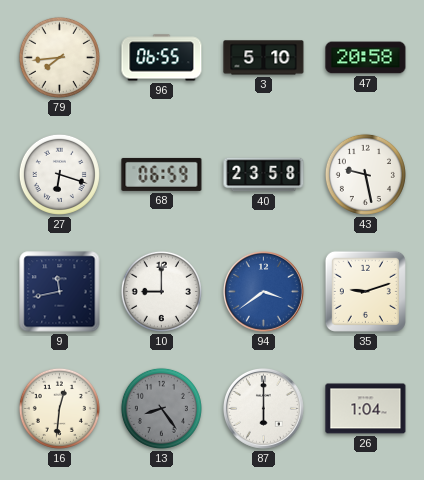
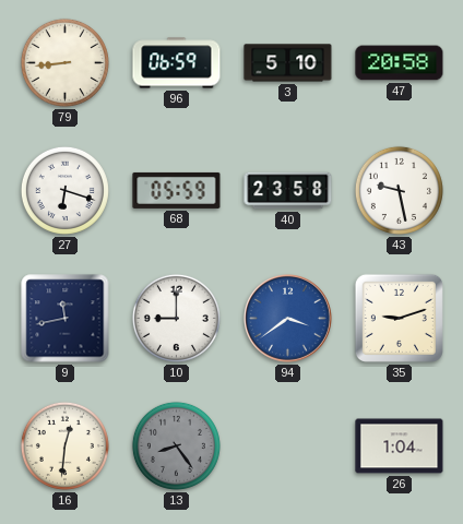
79: 7:44 -> 8:44 (64, 62)
96: 06:55 -> 06:59 (177, 63)
68: 06:59 -> 05:59 (177, 190)
87: 6:00 -> none (264, 409)
